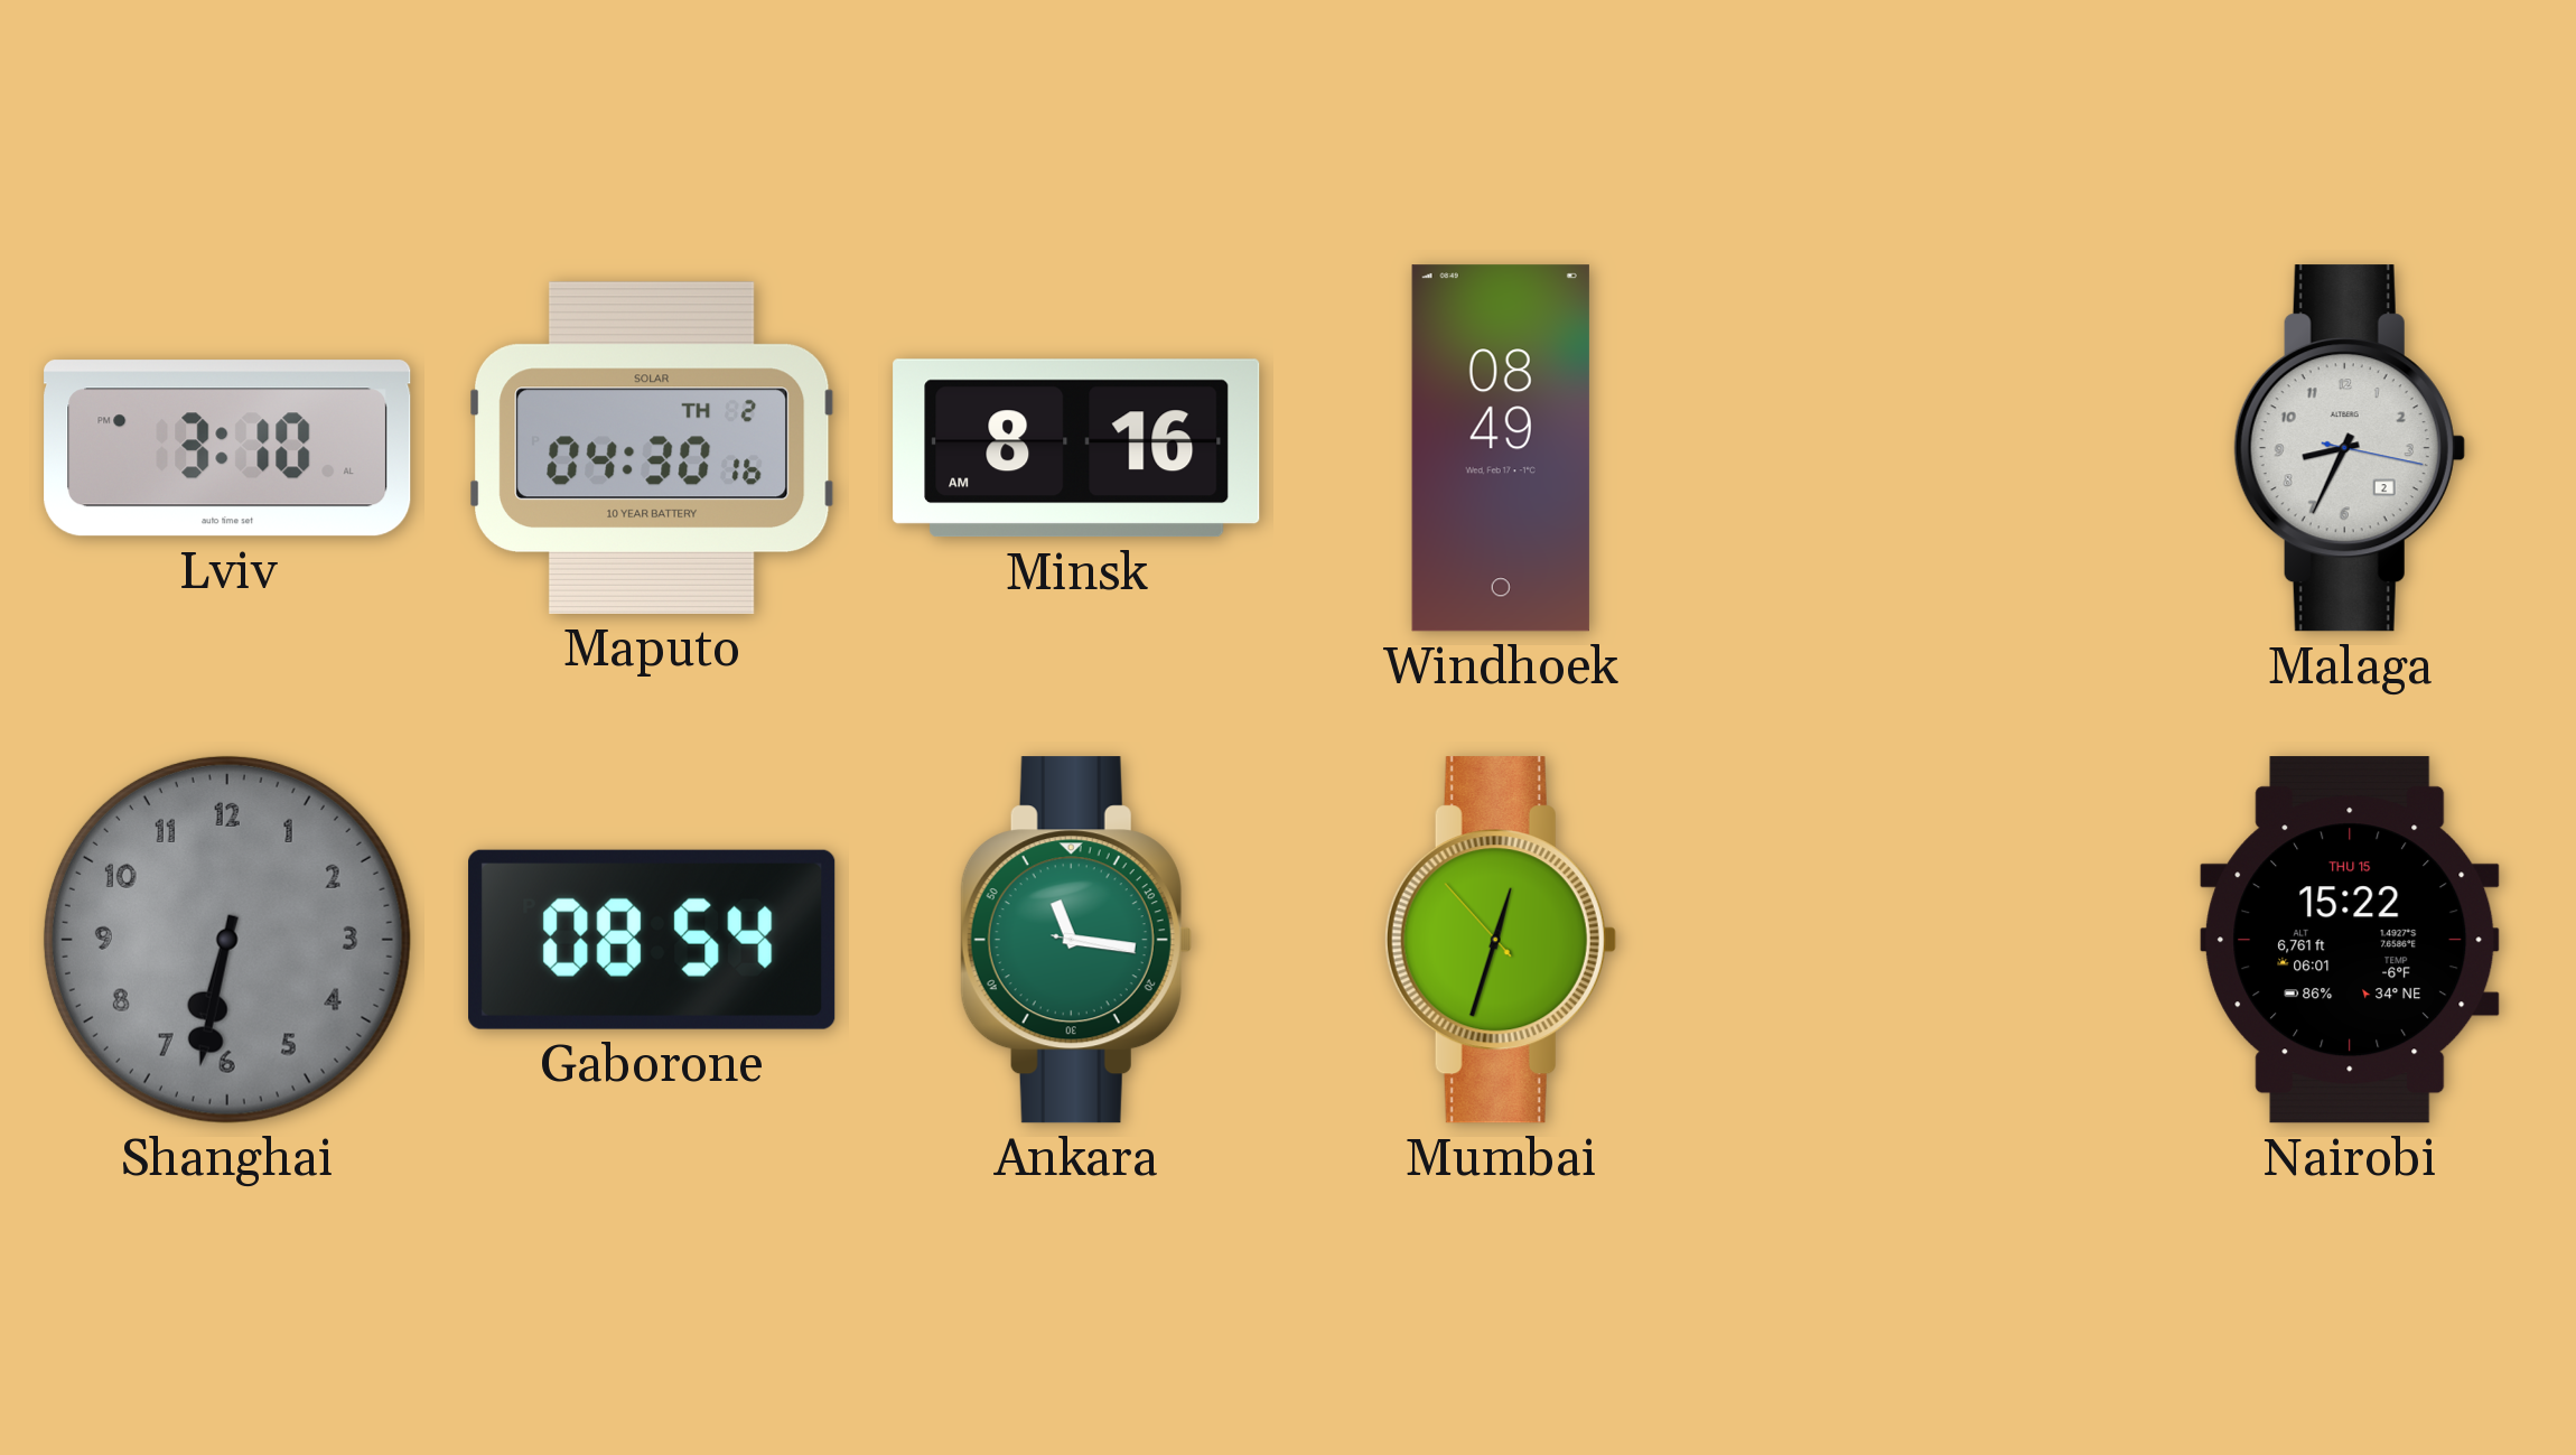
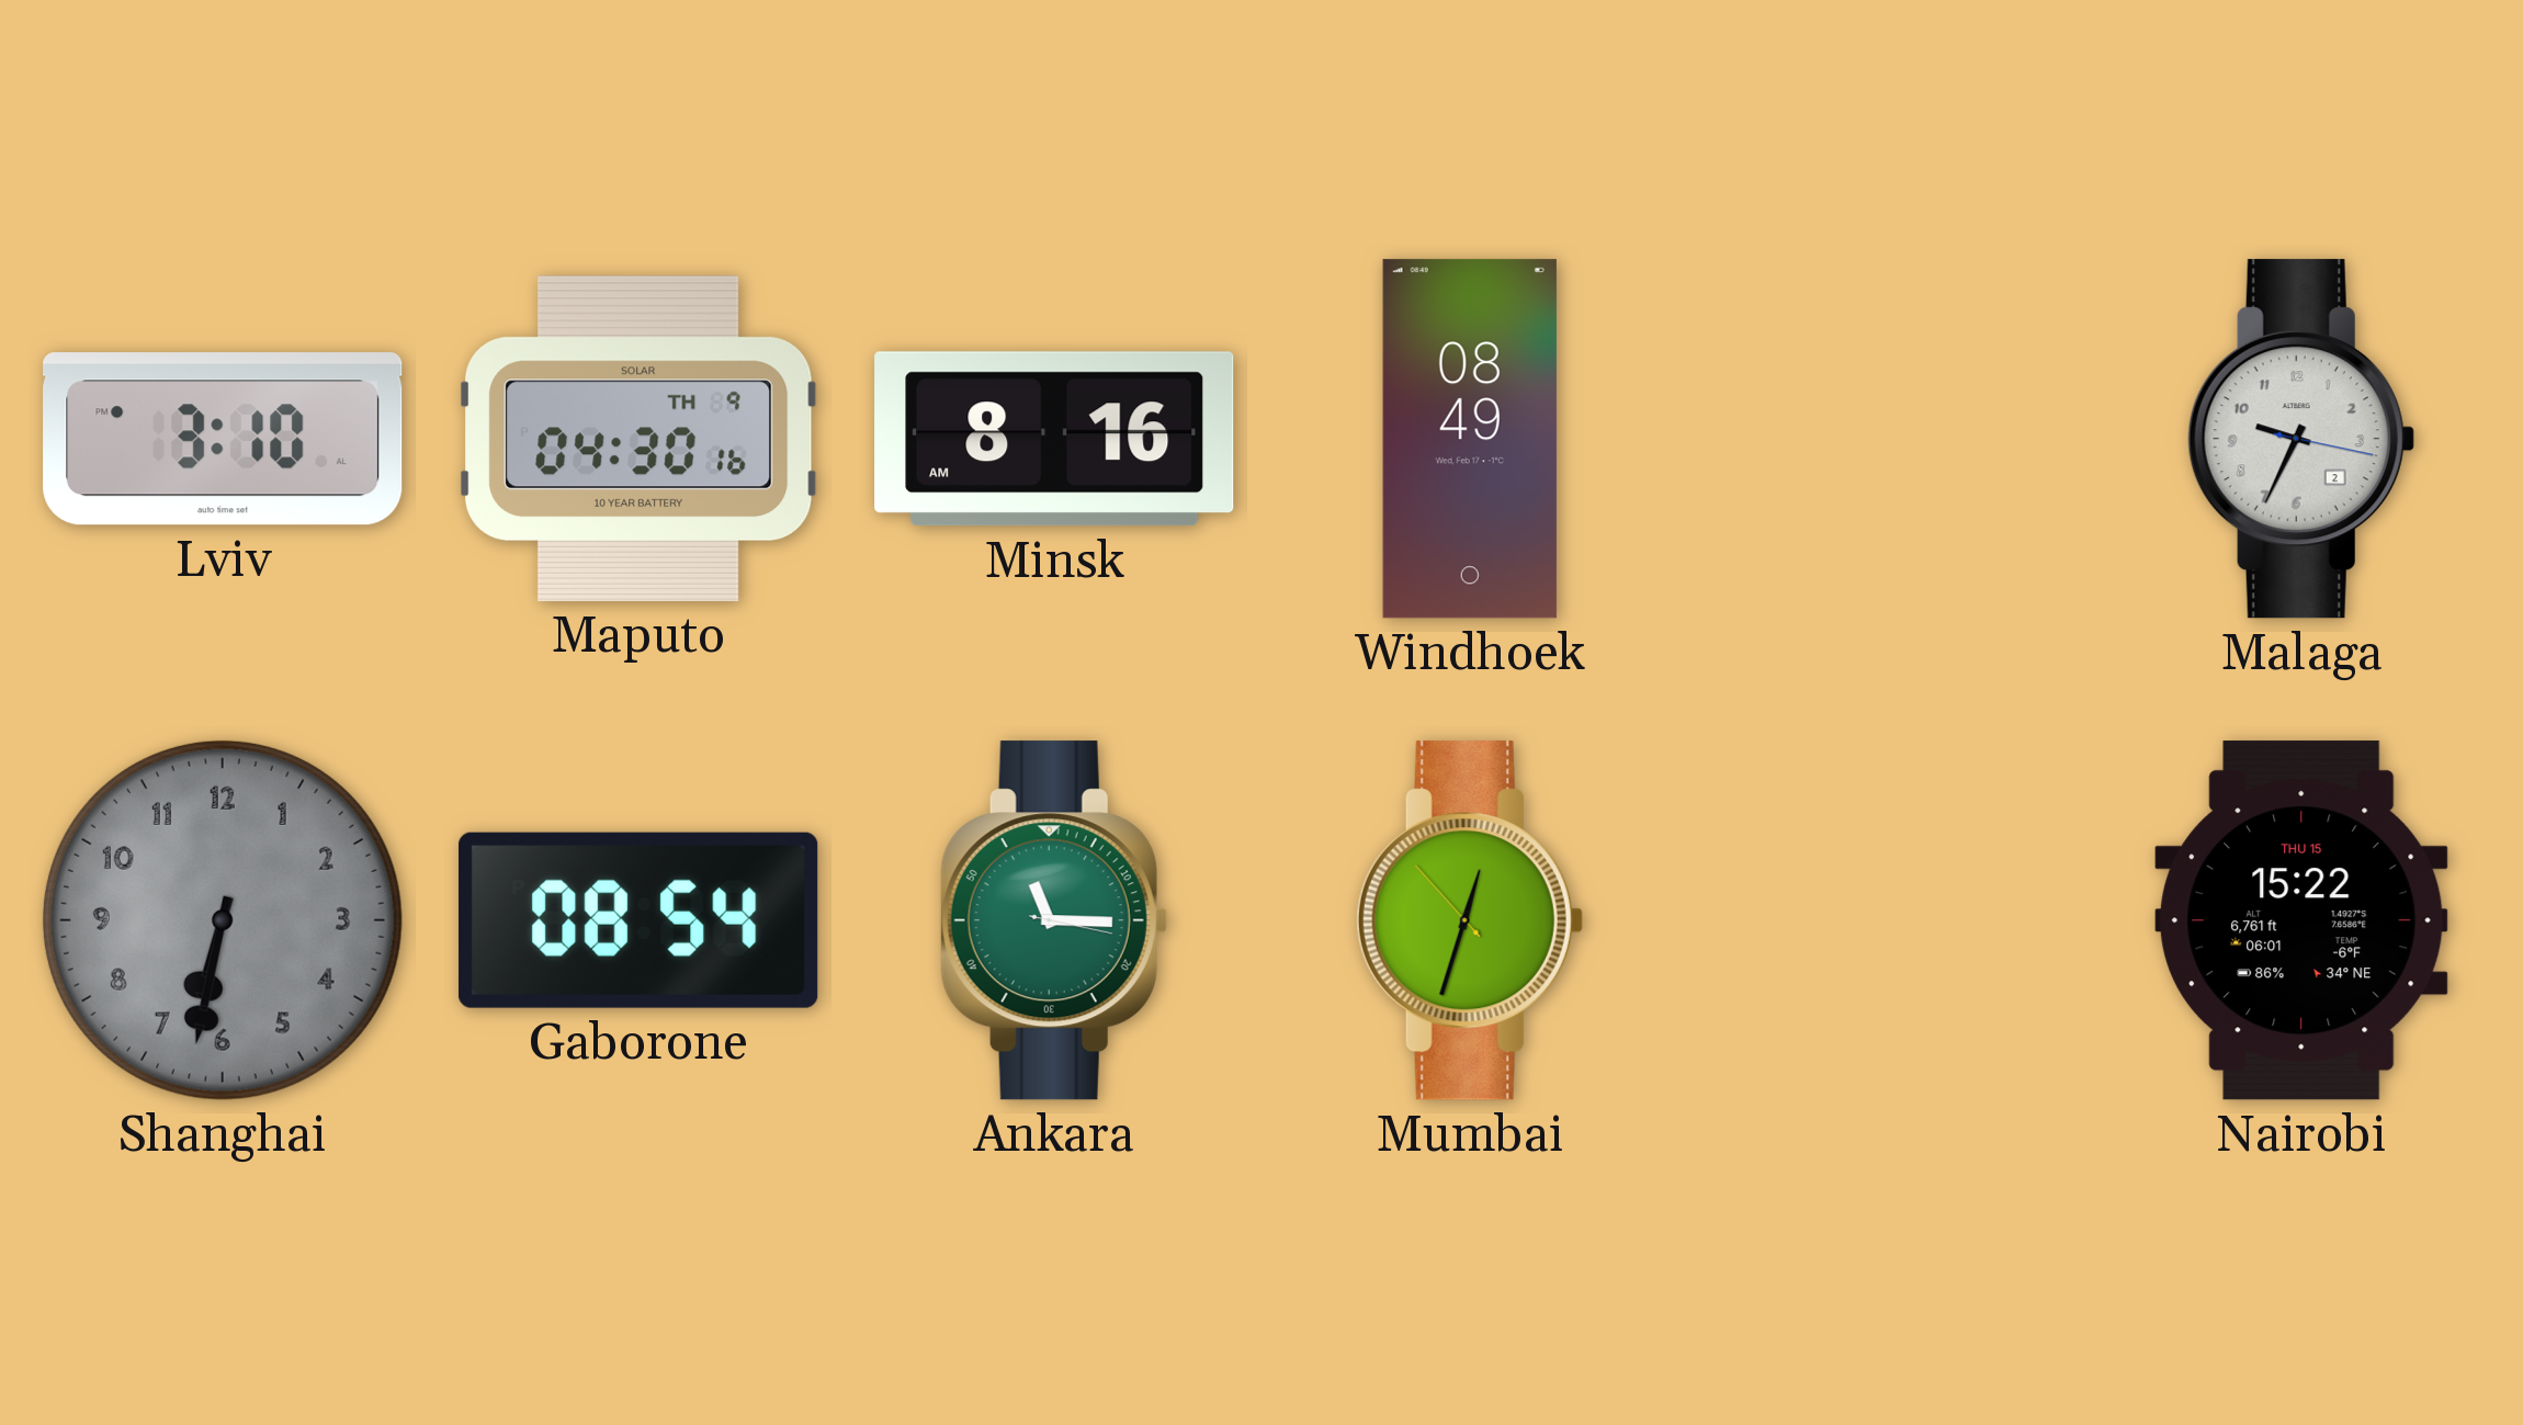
Maputo date: TH 2 -> TH 9 (638, 439)
Malaga: 8:34 -> 9:34 (2301, 439)
Ankara: 11:16 -> 11:15 (1054, 920)
